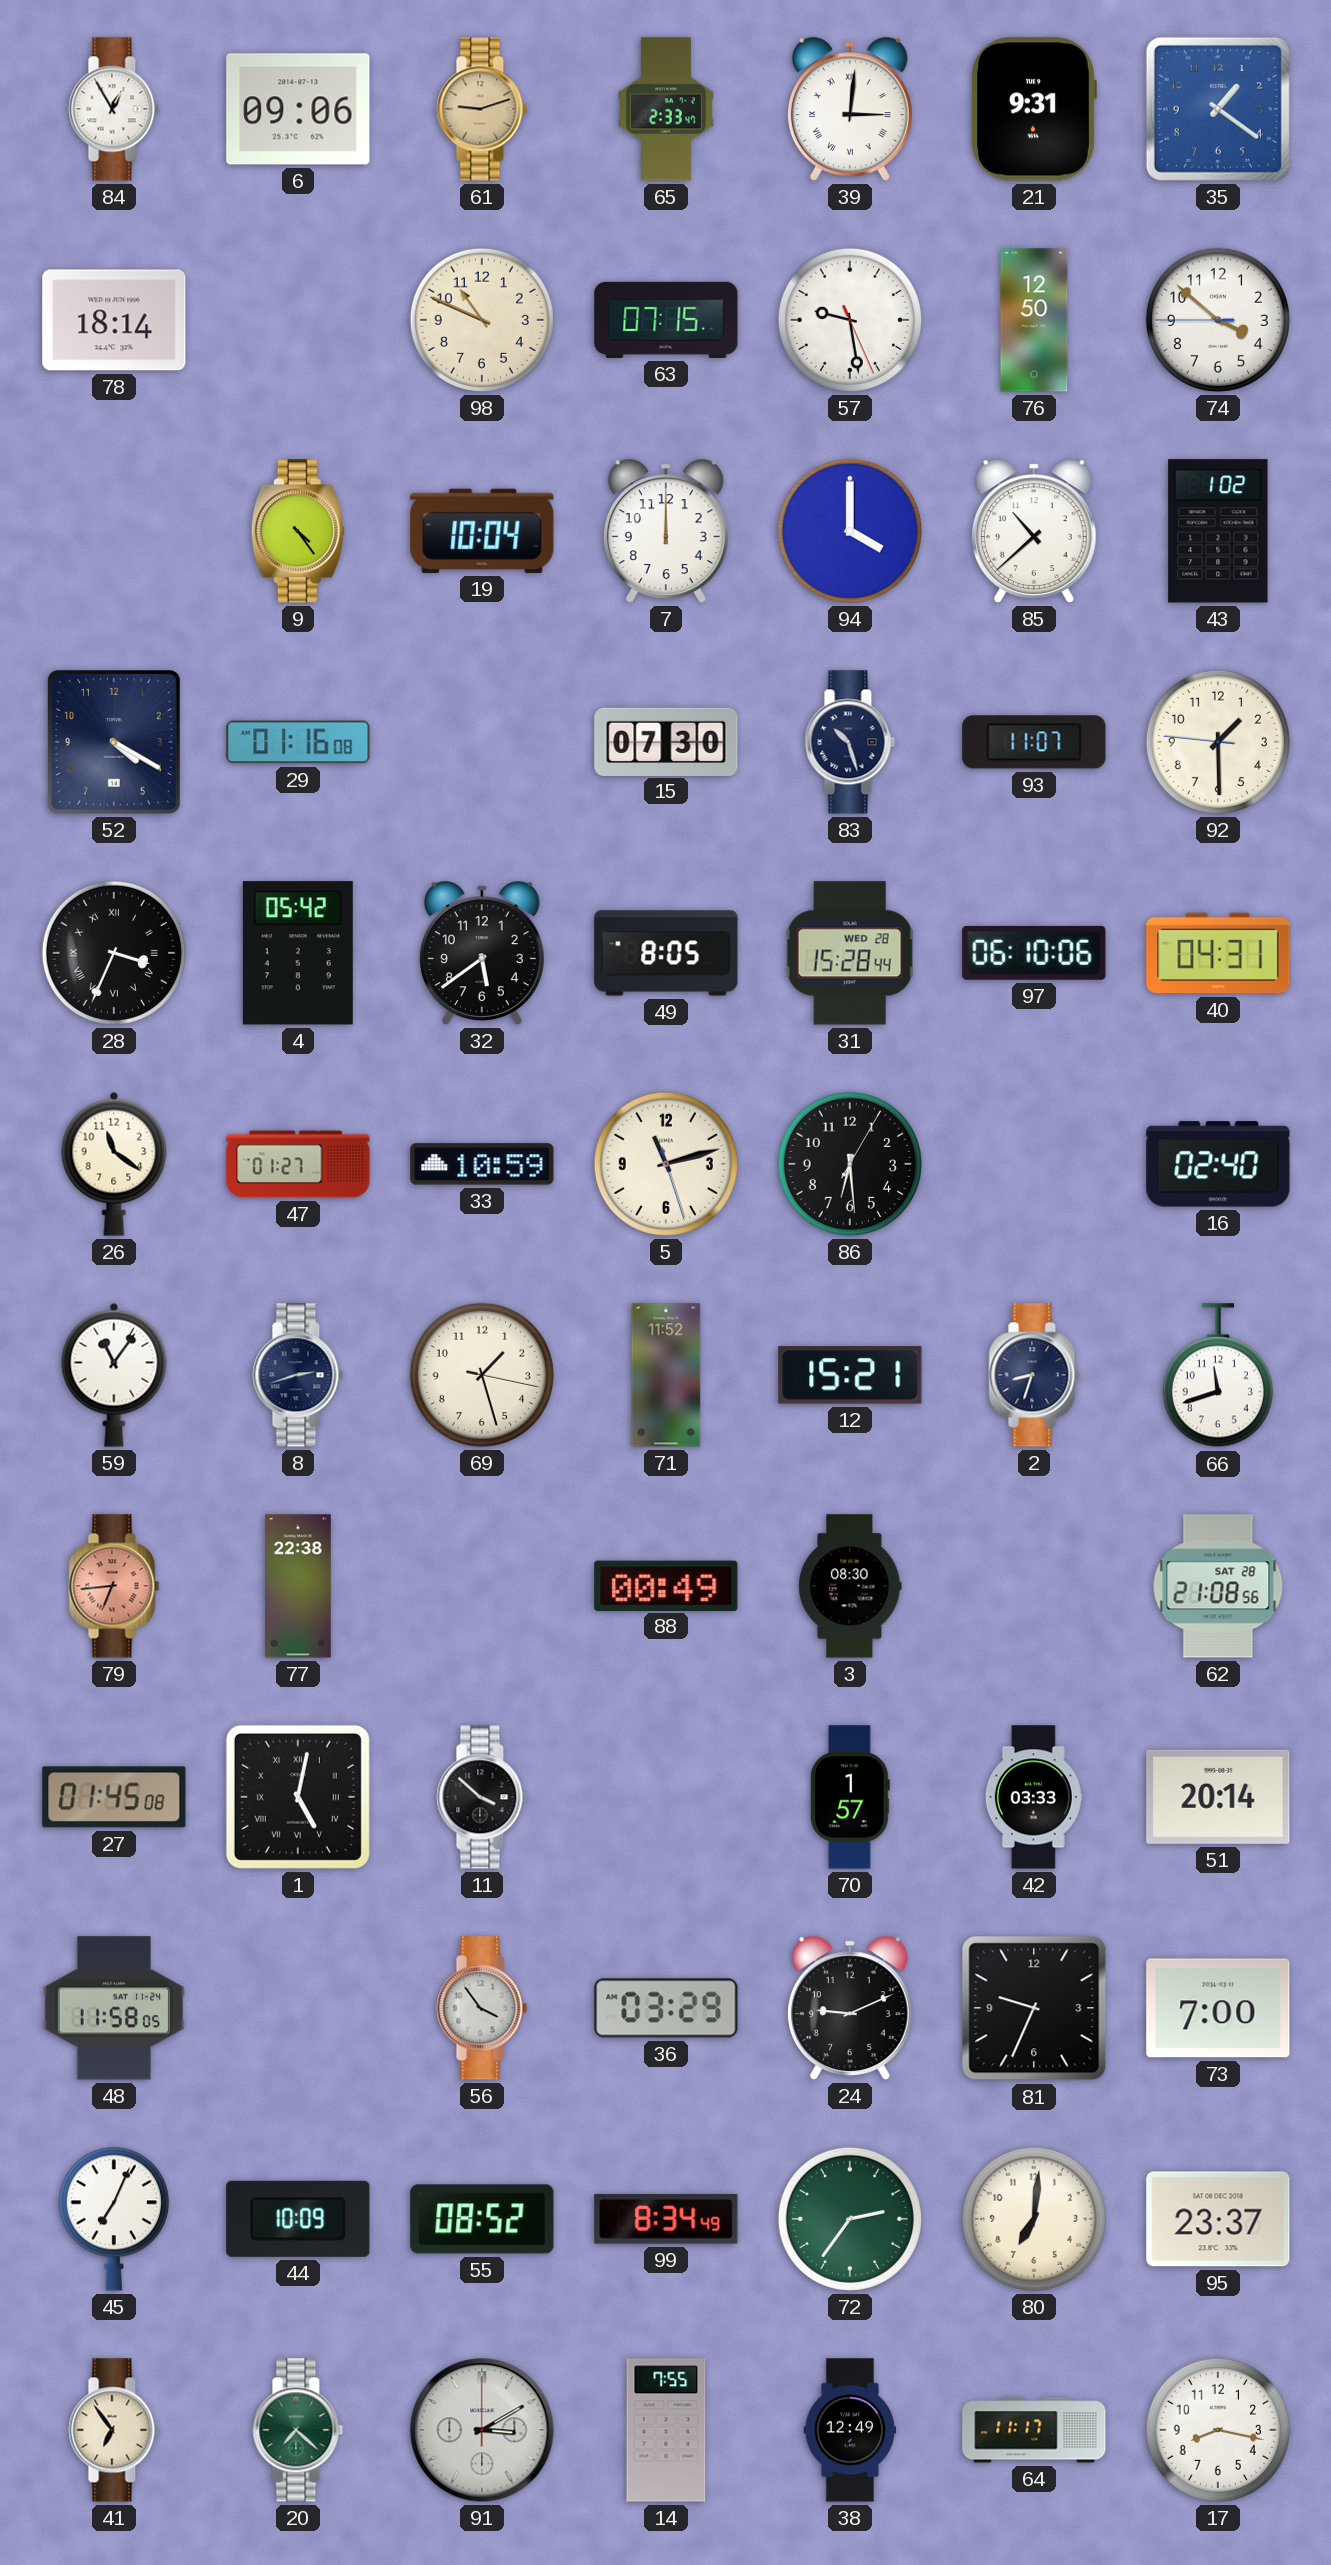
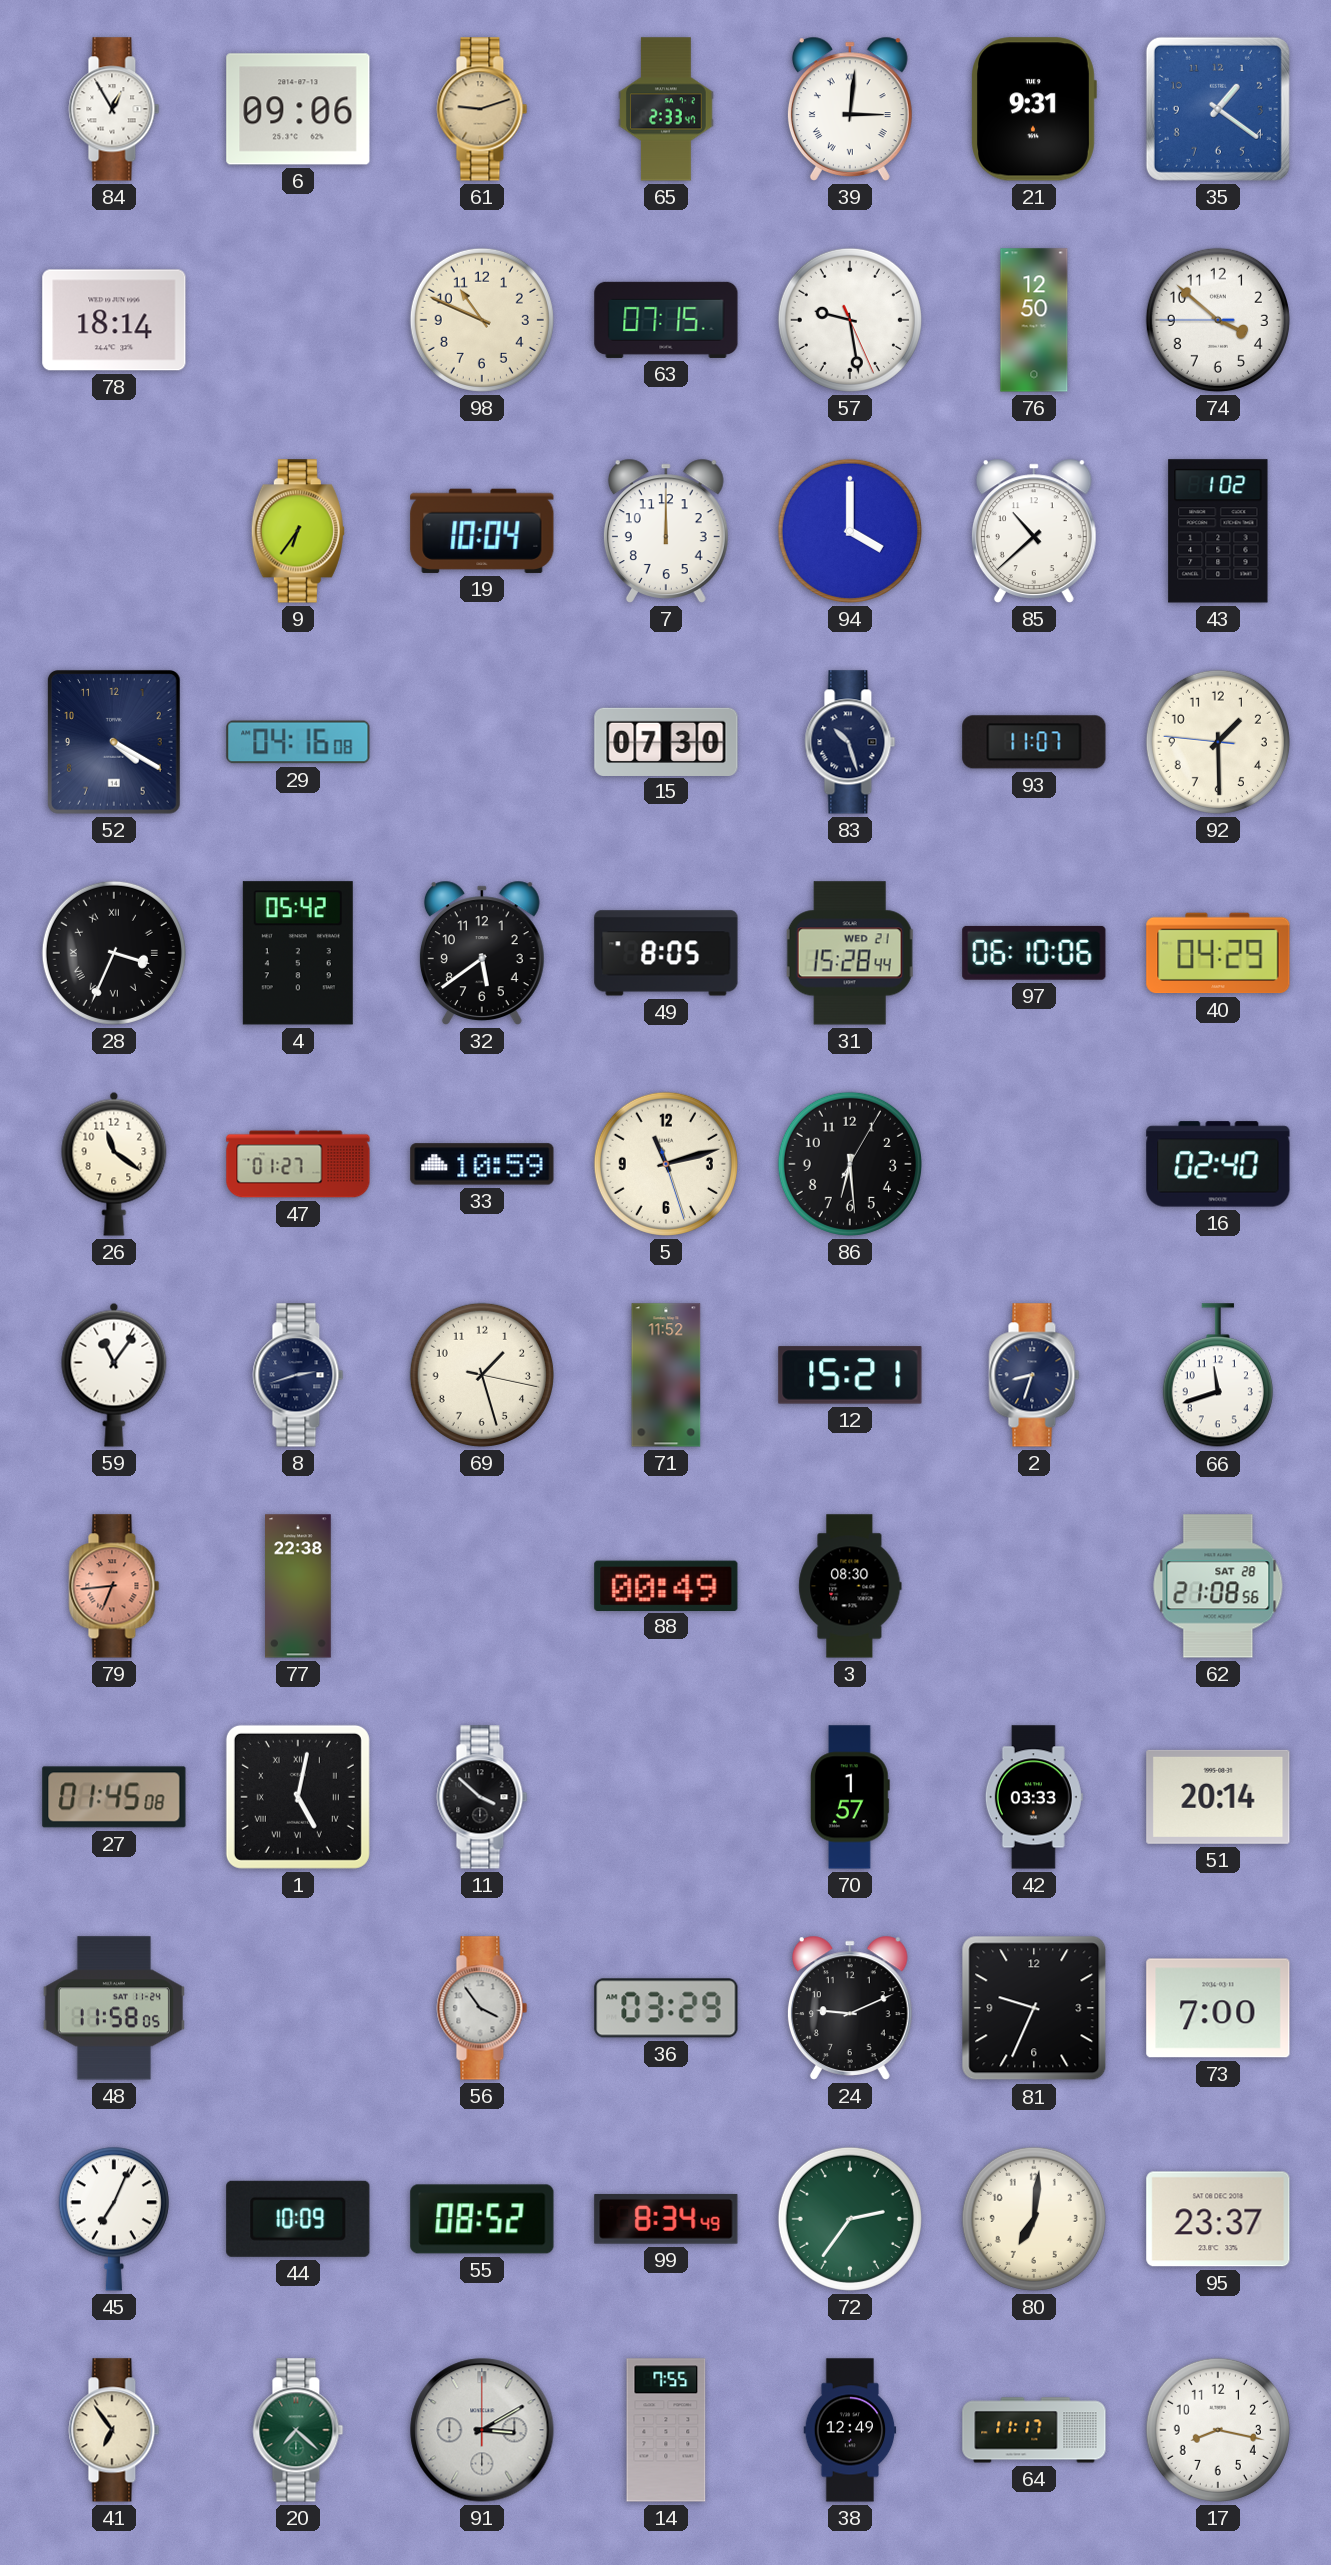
9: 4:24 -> 6:36 (298, 531)
29: 01:16 -> 04:16 (298, 742)
31 date: WED 28 -> WED 21 (850, 953)
40: 04:31 -> 04:29 (1218, 953)
